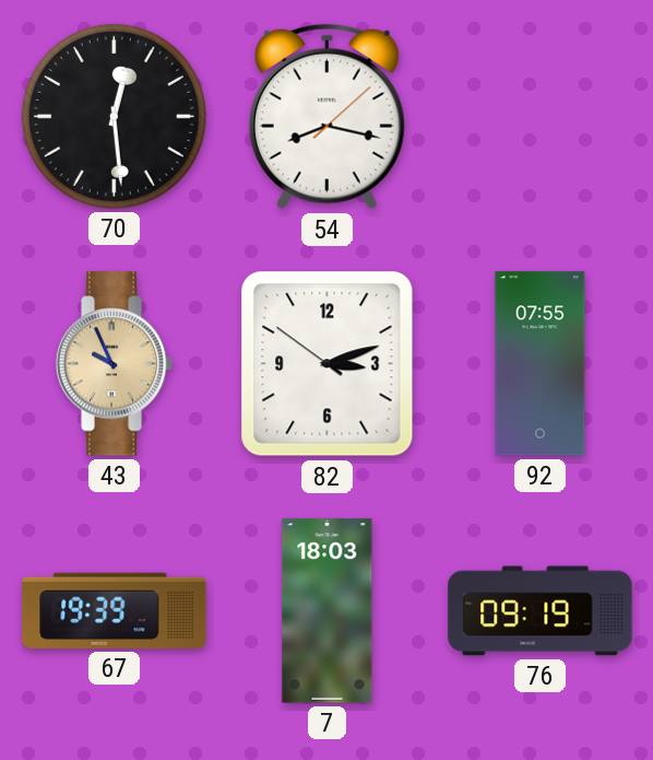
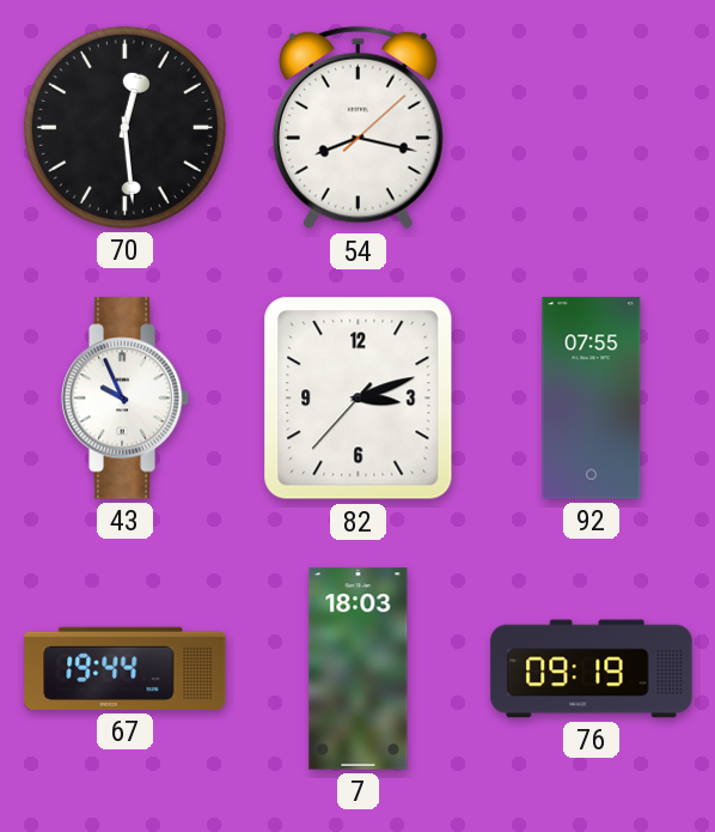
43 dial: champagne -> white (126, 399)
82: 3:11:51 -> 3:11:37 (359, 399)
67: 19:39 -> 19:44 (126, 668)
